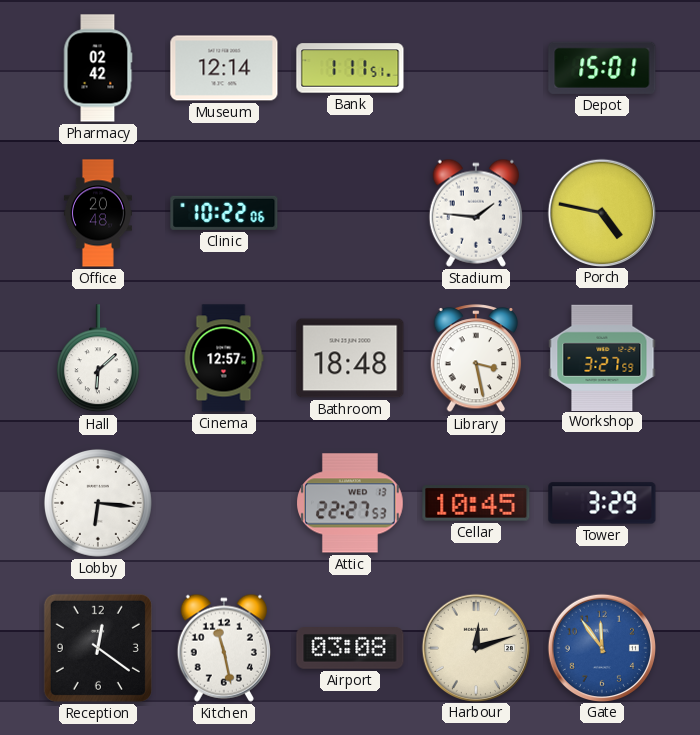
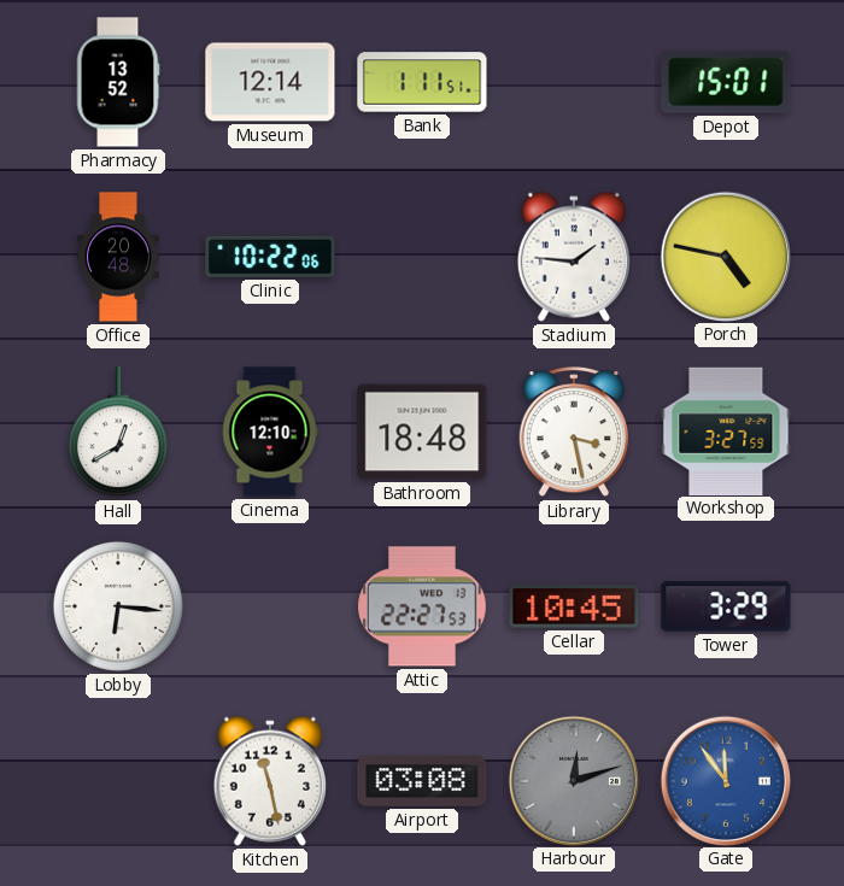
Pharmacy: 02:42 -> 13:52 (118, 82)
Hall: 6:08 -> 12:40 (118, 433)
Cinema: 12:57 -> 12:10 (270, 432)
Reception: 12:21 -> none (98, 648)
Harbour dial: cream -> grey (573, 780)
